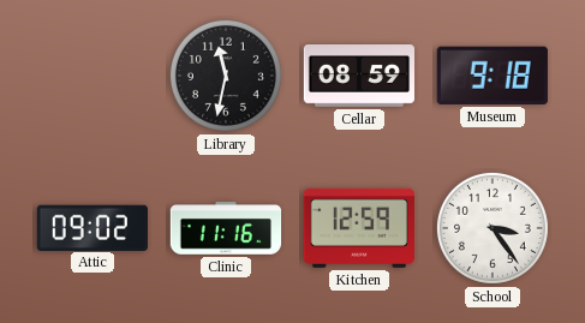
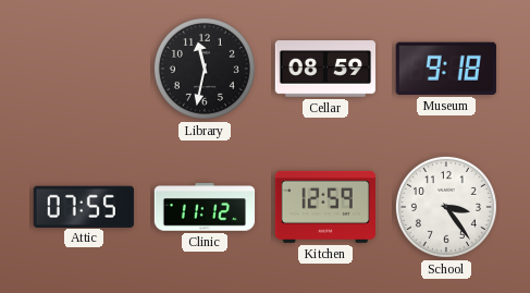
Attic: 09:02 -> 07:55 (84, 206)
Clinic: 11:16 -> 11:12 (205, 207)
